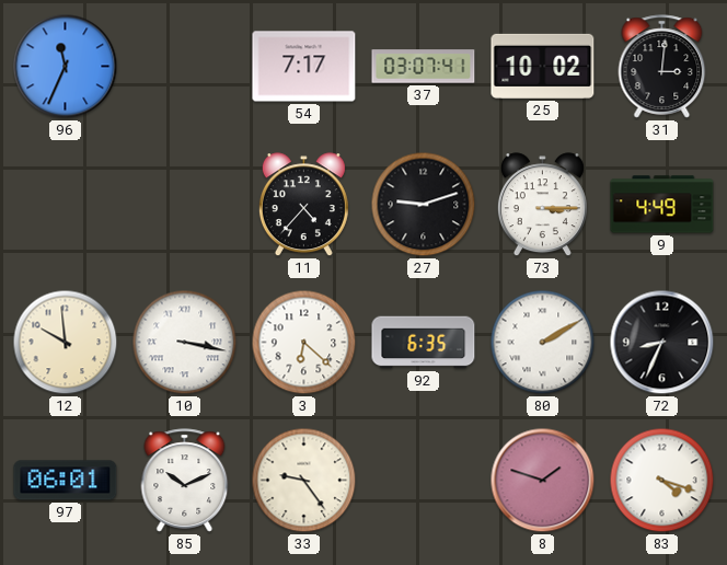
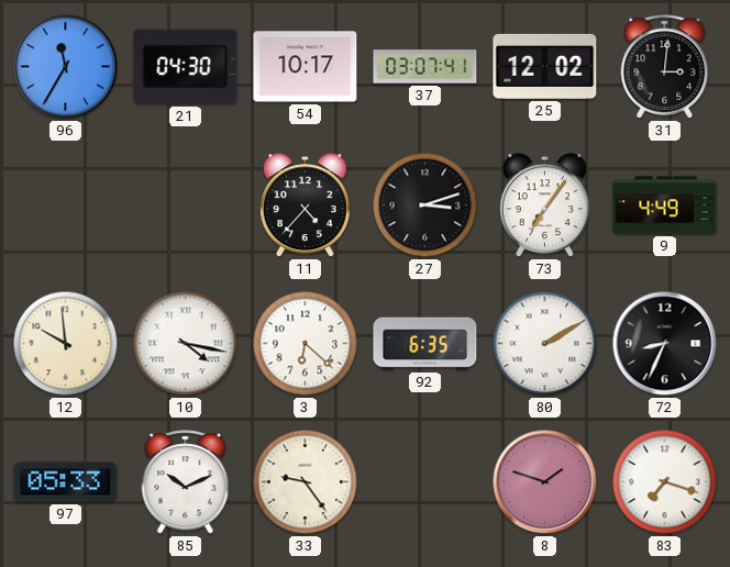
96: 11:34 -> 11:35 (66, 67)
21: none -> 04:30 (186, 67)
54: 7:17 -> 10:17 (306, 67)
25: 10:02 -> 12:02 (545, 66)
27: 9:12 -> 3:12 (425, 205)
73: 3:15 -> 7:06 (544, 205)
10: 3:17 -> 4:17 (186, 344)
97: 06:01 -> 05:33 (66, 482)
83: 4:18 -> 7:18 (665, 482)
